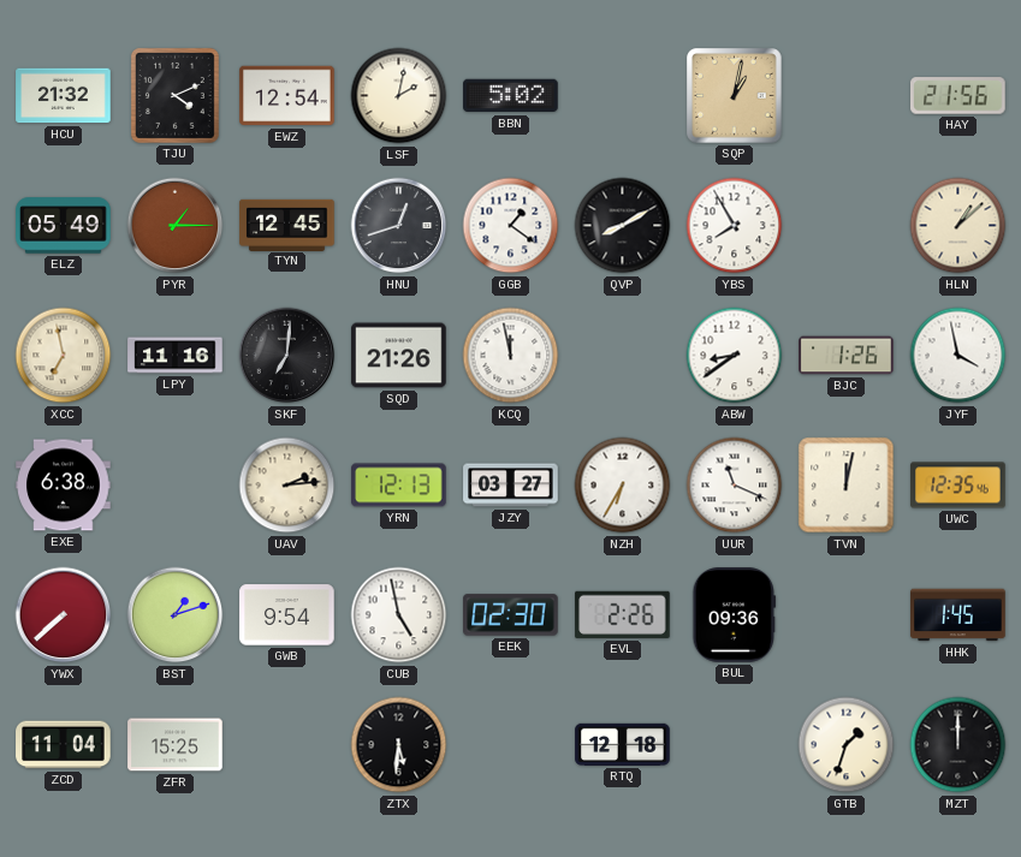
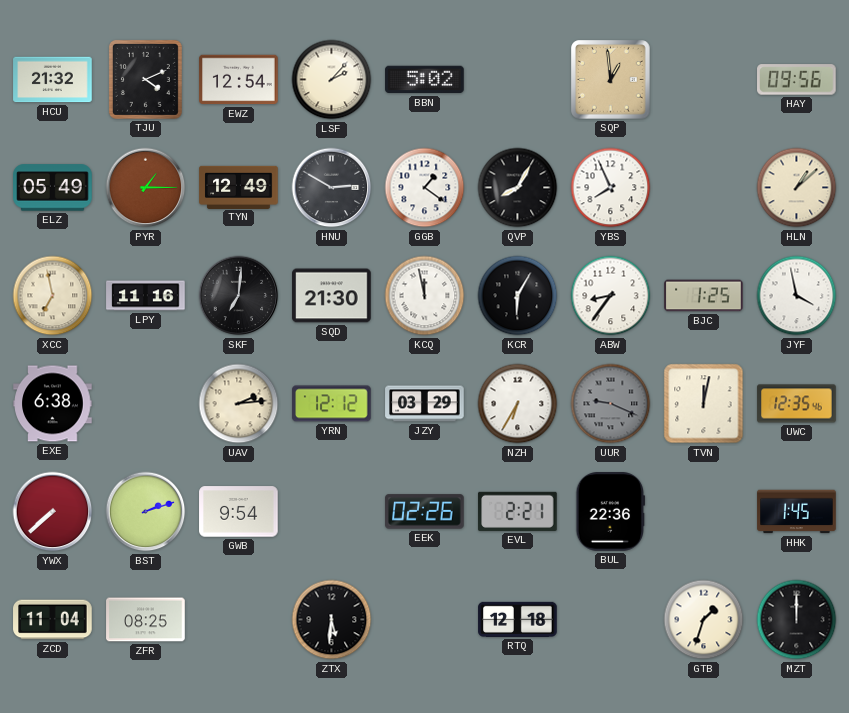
LSF: 2:02 -> 2:07 (332, 80)
SQP: 1:02 -> 12:59 (611, 80)
HAY: 21:56 -> 09:56 (797, 80)
TYN: 12:45 -> 12:49 (239, 187)
HNU: 12:42 -> 2:50 (332, 188)
QVP: 8:10 -> 8:05 (518, 188)
YBS: 7:55 -> 7:56 (611, 188)
SQD: 21:26 -> 21:30 (332, 296)
KCR: none -> 6:05 (518, 296)
ABW: 8:39 -> 8:36 (611, 296)
BJC: 1:26 -> 1:25 (704, 296)
YRN: 12:13 -> 12:12 (332, 404)
JZY: 03:27 -> 03:29 (425, 404)
UUR: 11:19 -> 9:19 (611, 404)
UUR dial: white -> grey (611, 404)
BST: 1:12 -> 2:12 (146, 512)
CUB: 4:58 -> none (399, 615)
EEK: 02:30 -> 02:26 (425, 512)
EVL: 2:26 -> 2:21 (518, 511)
BUL: 09:36 -> 22:36 (611, 512)
ZFR: 15:25 -> 08:25 (146, 620)
